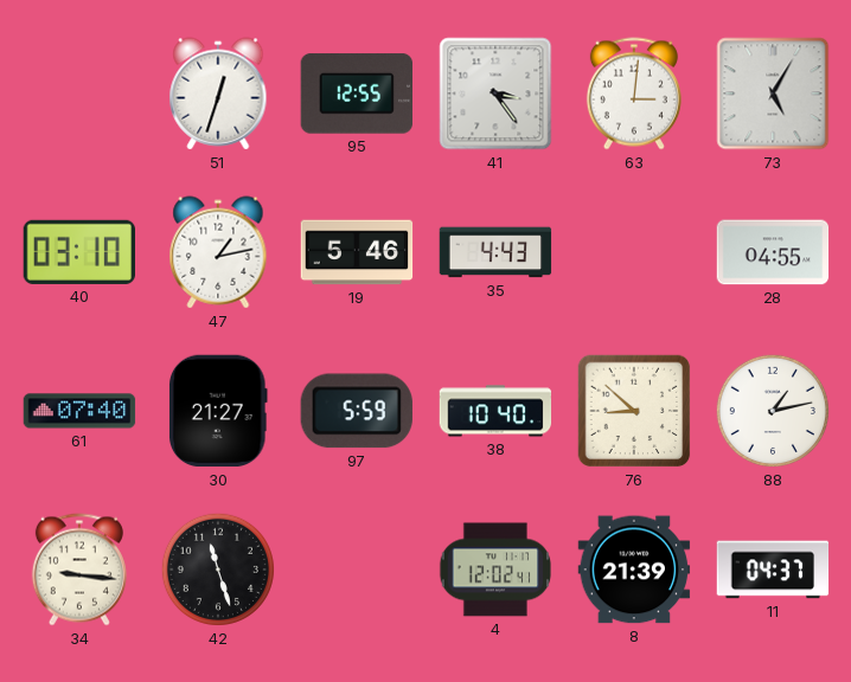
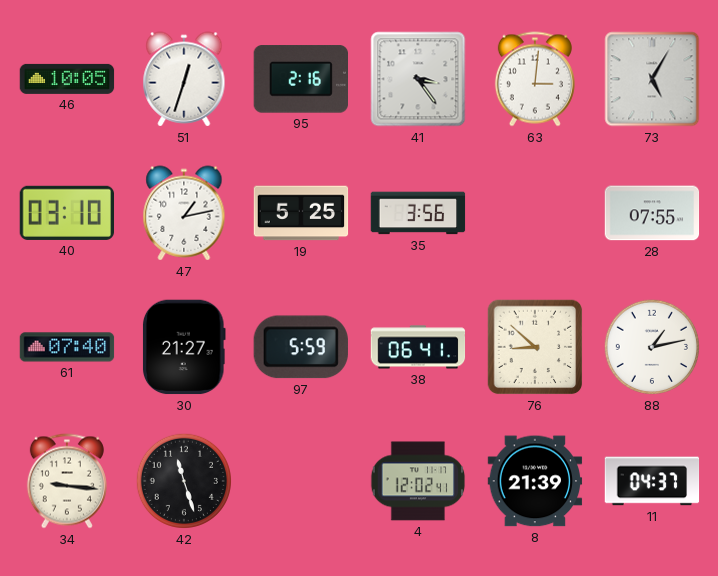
46: none -> 10:05 (67, 79)
95: 12:55 -> 2:16 (300, 79)
19: 5:46 -> 5:25 (301, 213)
35: 4:43 -> 3:56 (418, 213)
28: 04:55 -> 07:55 (652, 213)
38: 10:40 -> 06:41 (418, 347)
